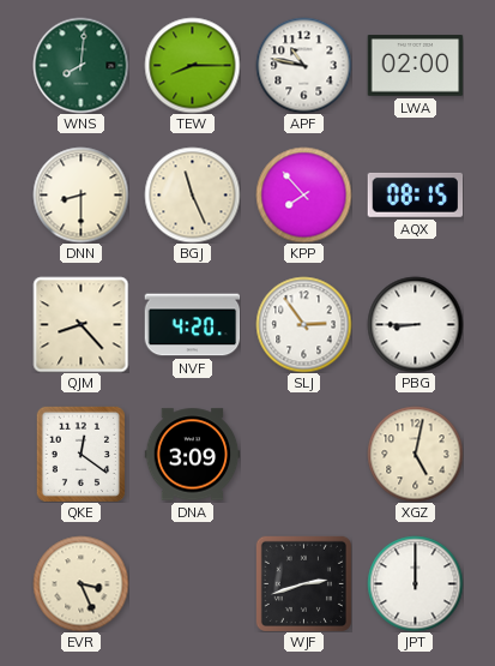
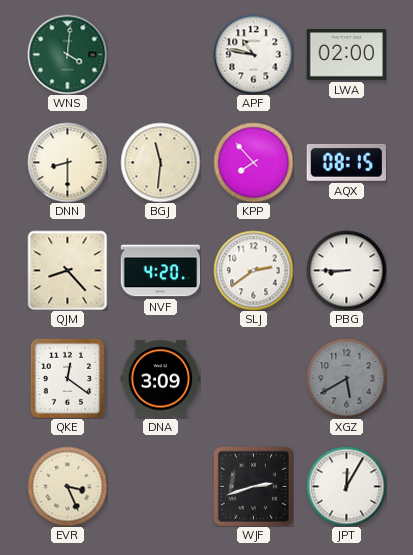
WNS: 8:01 -> 4:01 (67, 54)
TEW: 8:15 -> none (192, 65)
BGJ: 11:26 -> 11:31 (160, 162)
SLJ: 2:54 -> 2:39 (253, 270)
XGZ: 5:02 -> 5:40 (346, 378)
XGZ dial: cream -> grey (346, 378)
JPT: 12:00 -> 12:05 (346, 486)
